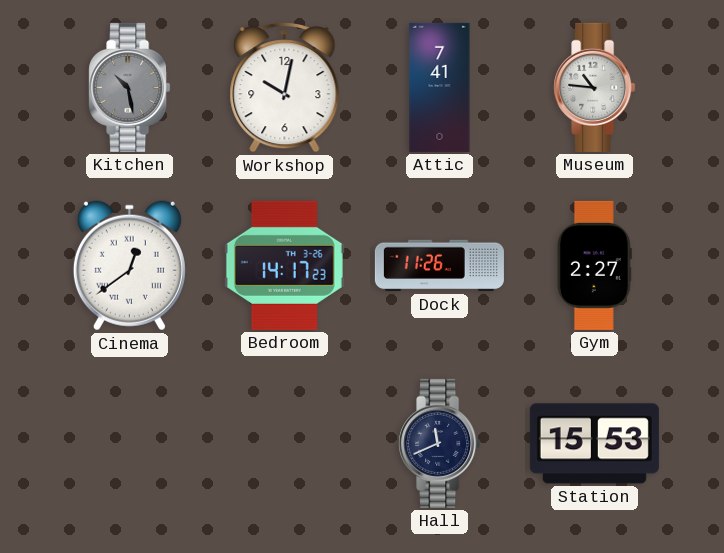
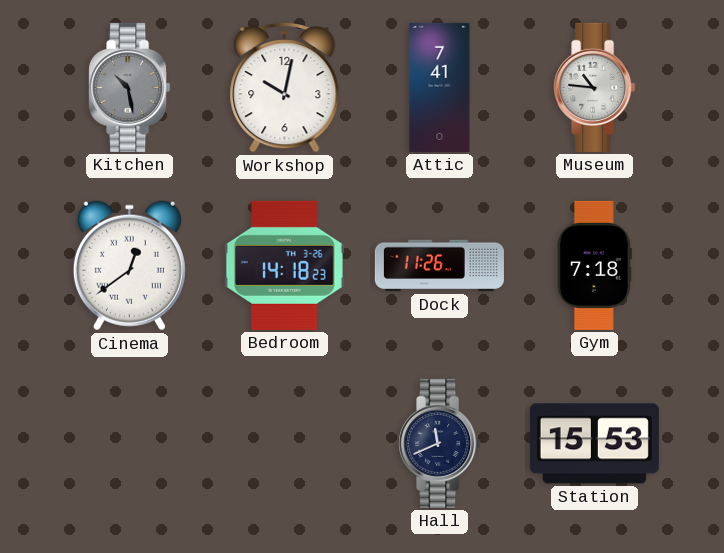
Bedroom: 14:17 -> 14:18 (284, 265)
Gym: 2:27 -> 7:18 (594, 265)
